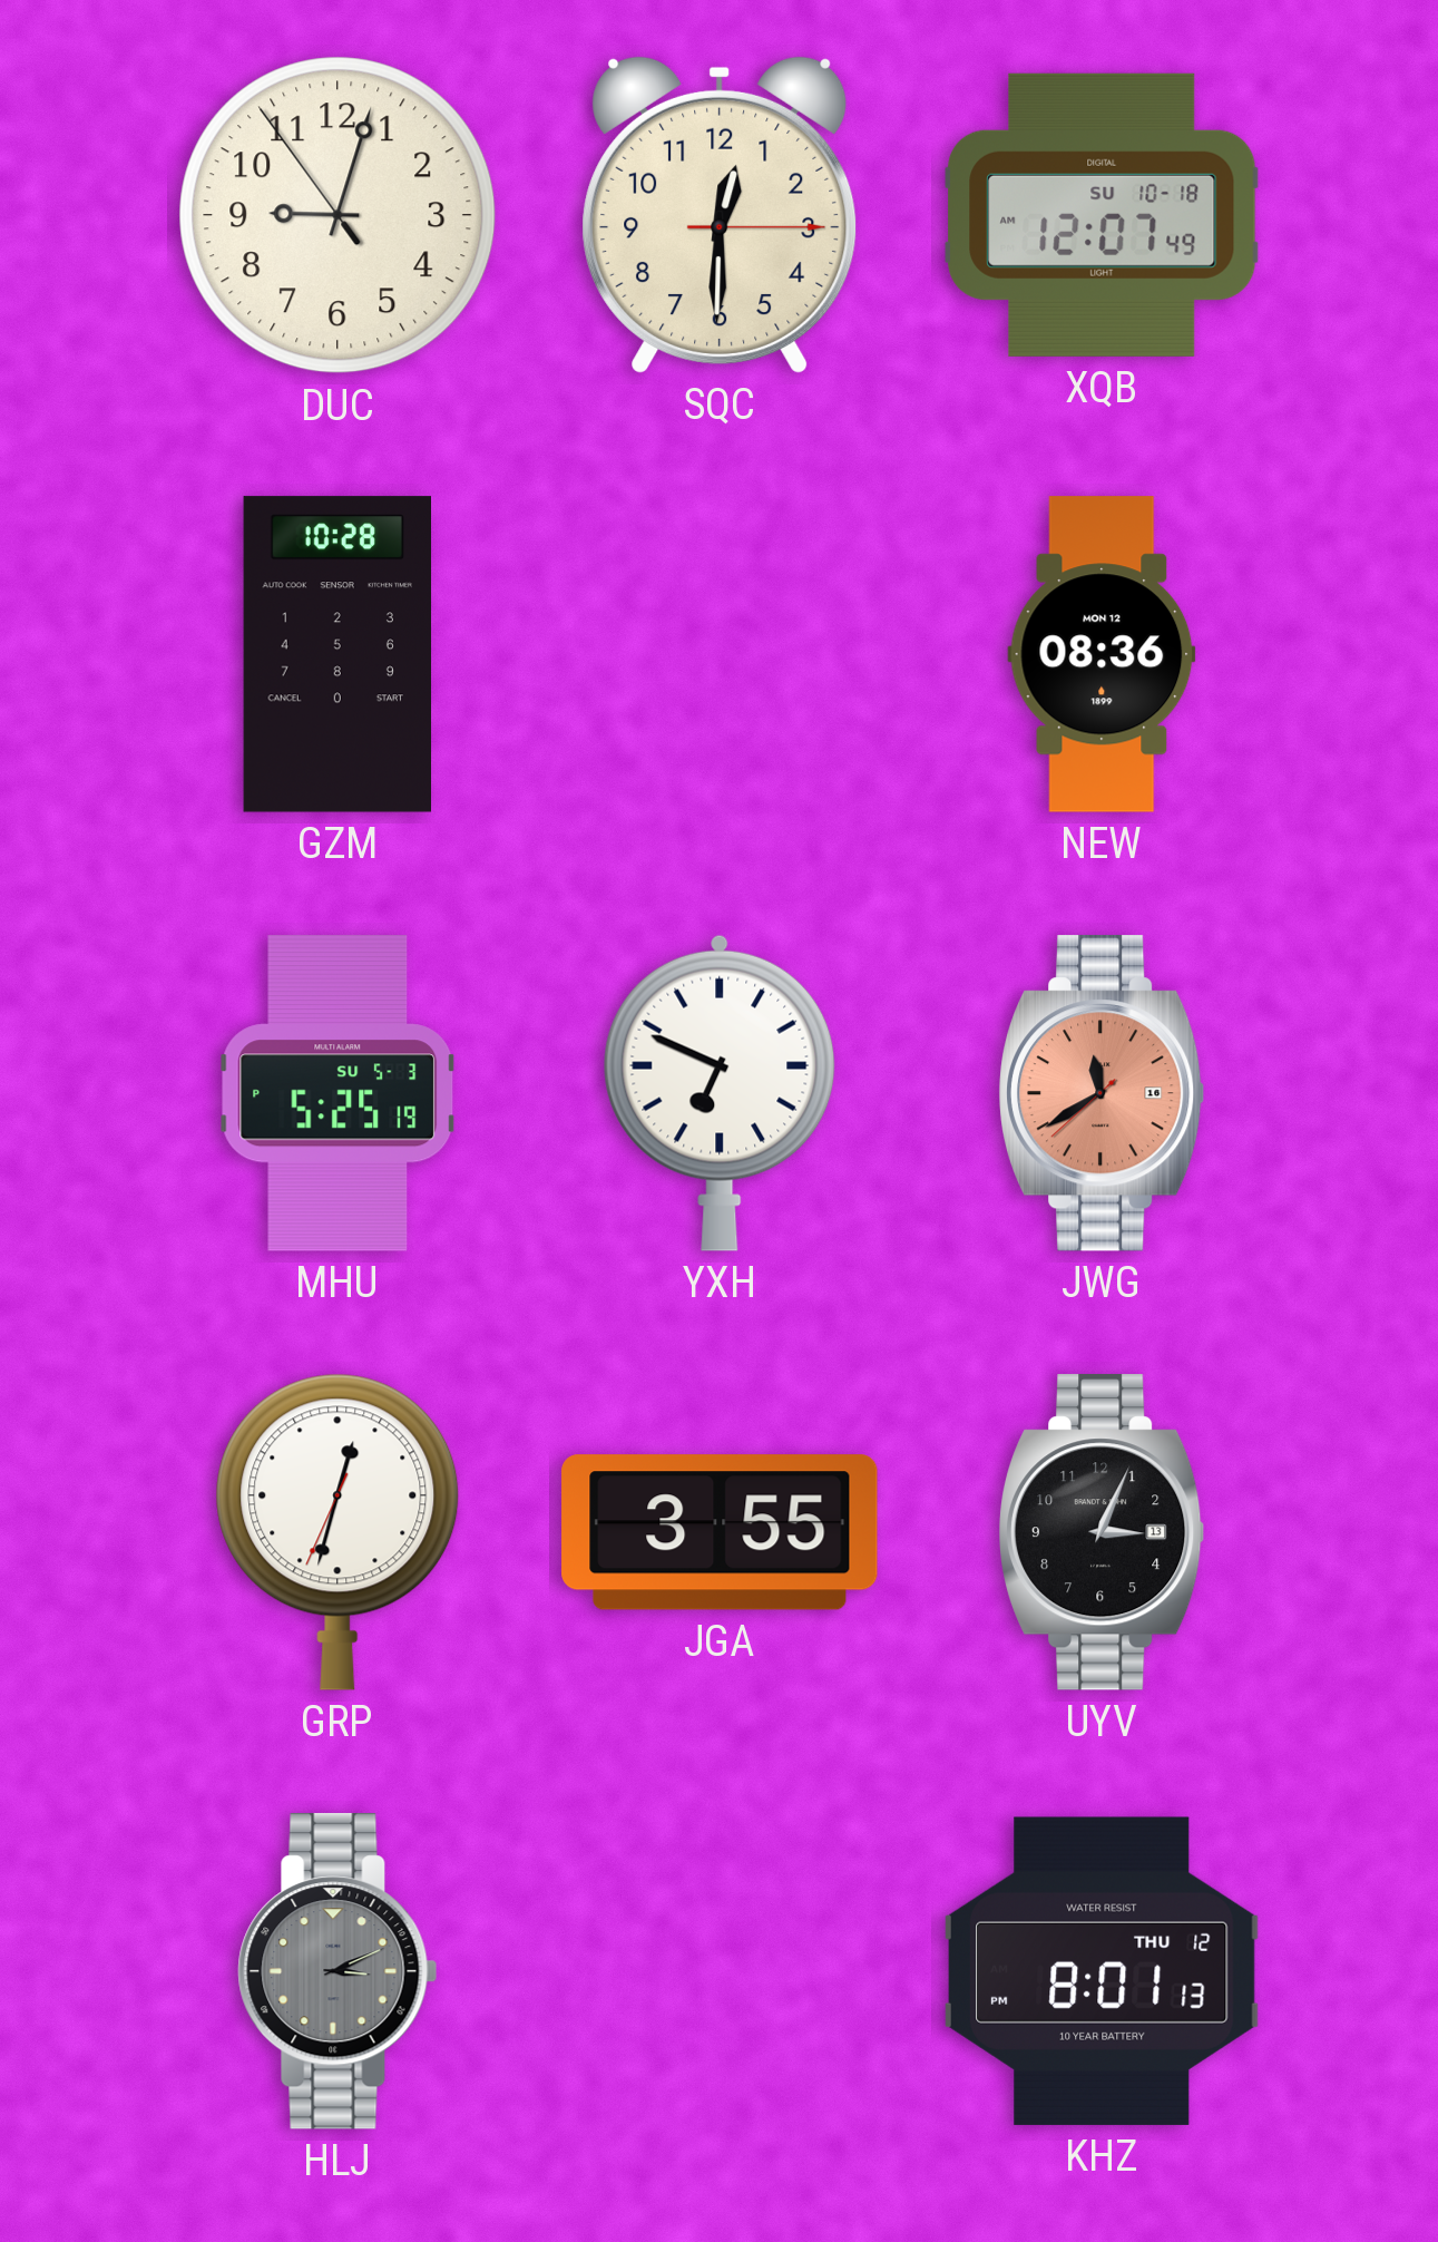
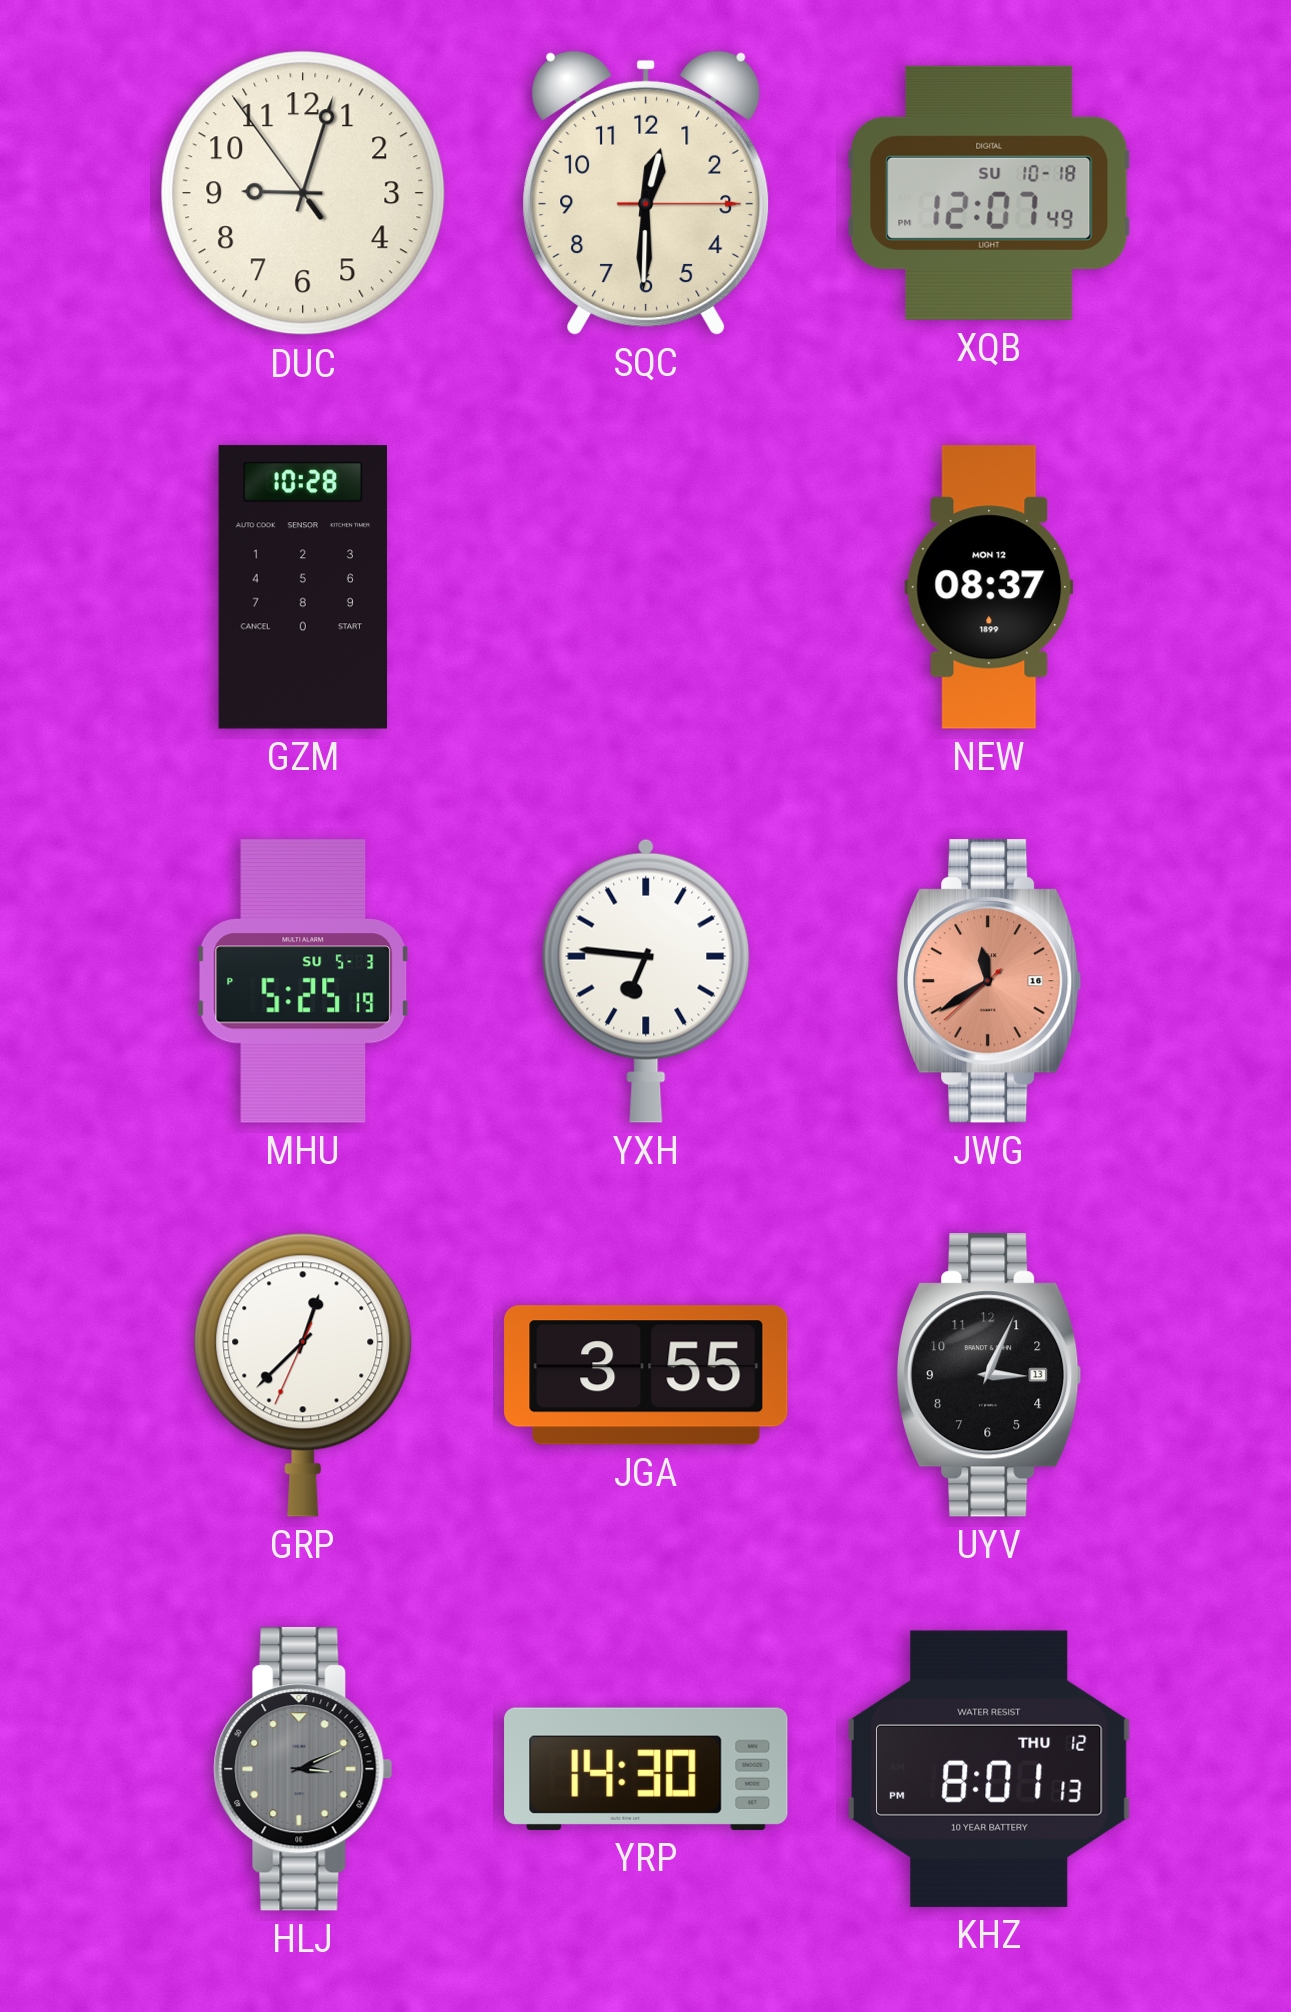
XQB: 12:07:49 AM -> 12:07:49 PM (989, 193)
NEW: 08:36 -> 08:37 (989, 587)
YXH: 6:49 -> 6:46 (646, 981)
GRP: 12:32 -> 12:37 (303, 1375)
YRP: none -> 14:30 (646, 1769)
